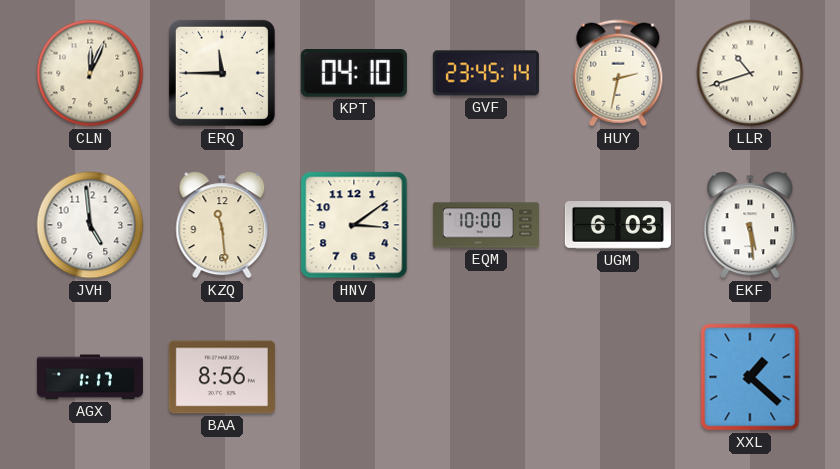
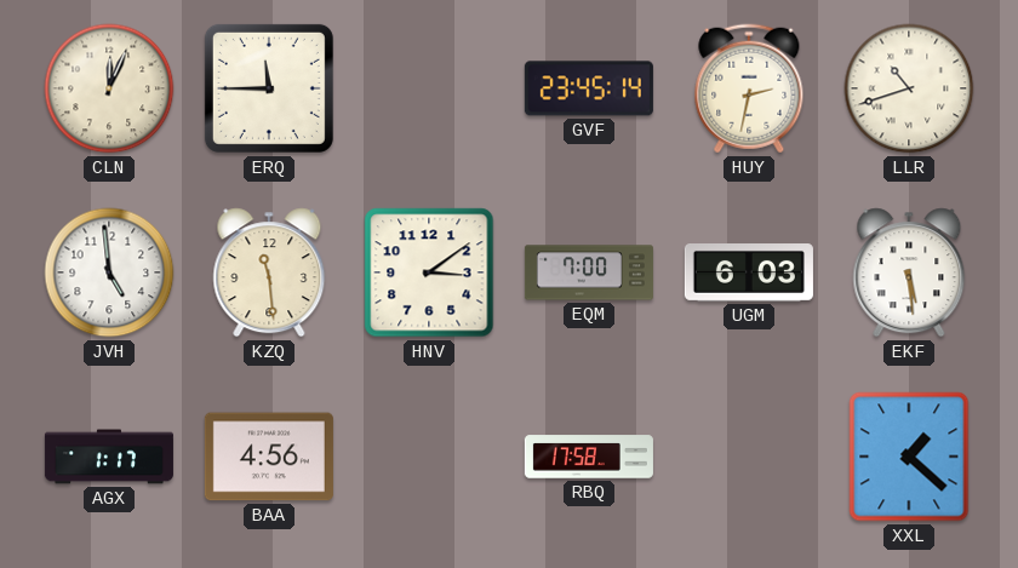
KPT: 04:10 -> none (354, 74)
EQM: 10:00 -> 7:00 (589, 272)
BAA: 8:56 -> 4:56 (269, 457)
RBQ: none -> 17:58 (589, 457)
